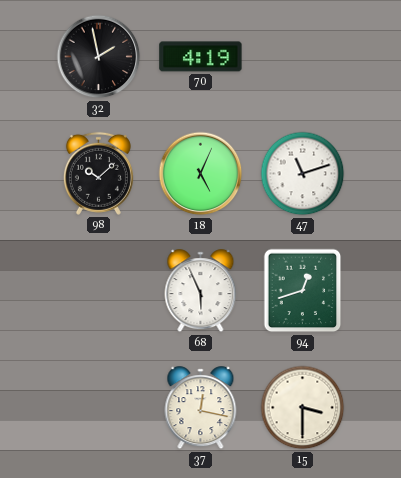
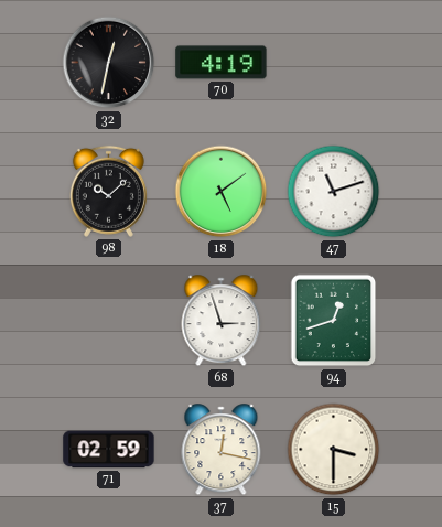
32: 1:58 -> 12:32 (109, 63)
18: 5:04 -> 5:09 (222, 192)
68: 5:56 -> 2:57 (222, 321)
71: none -> 02:59 (109, 450)
